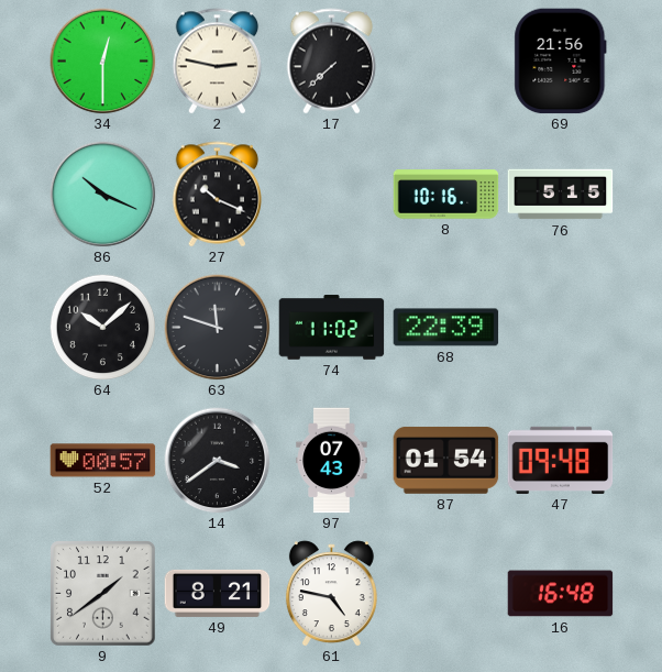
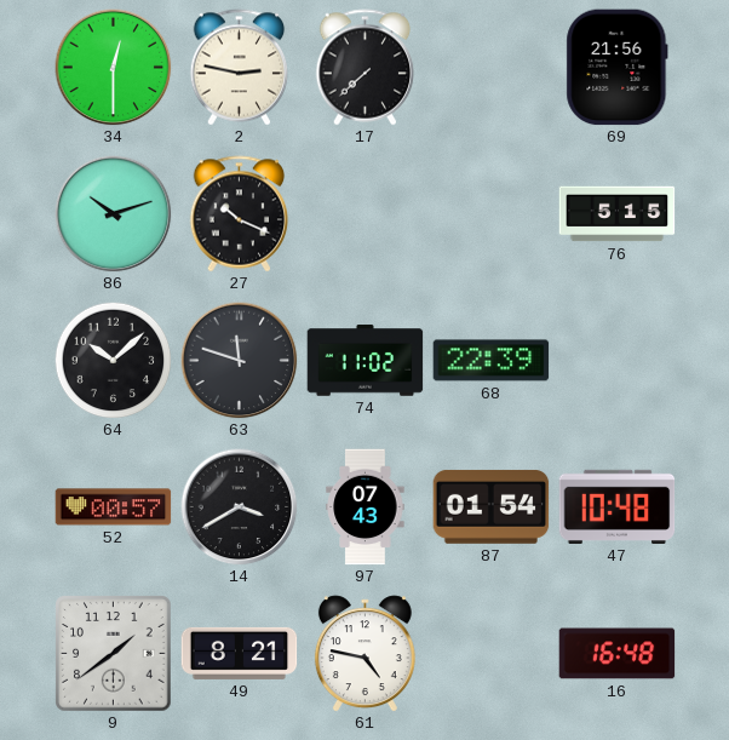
86: 10:19 -> 10:12 (114, 214)
8: 10:16 -> none (446, 195)
14: 3:39 -> 3:40 (240, 507)
47: 09:48 -> 10:48 (618, 506)
